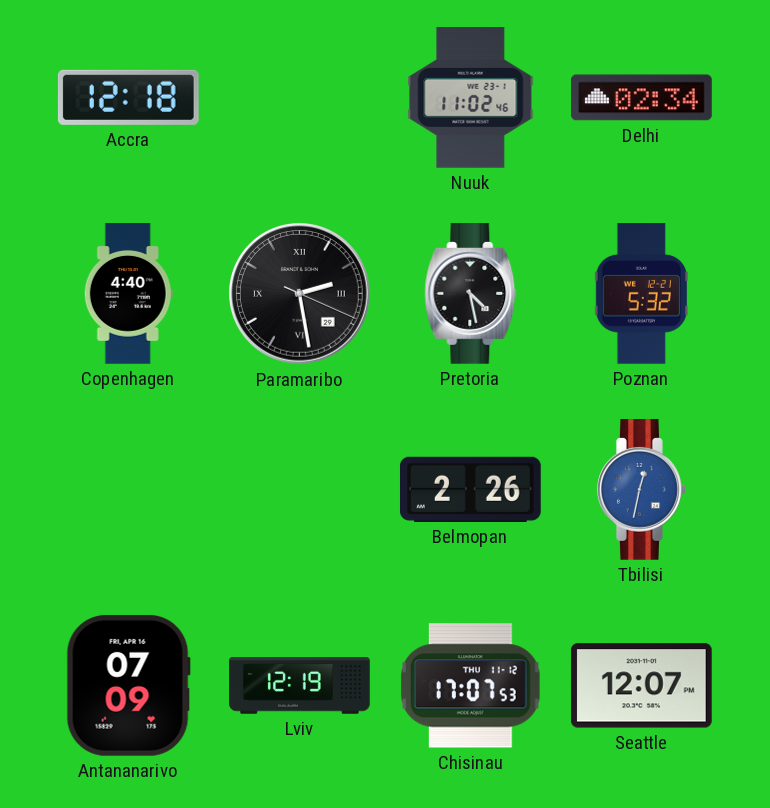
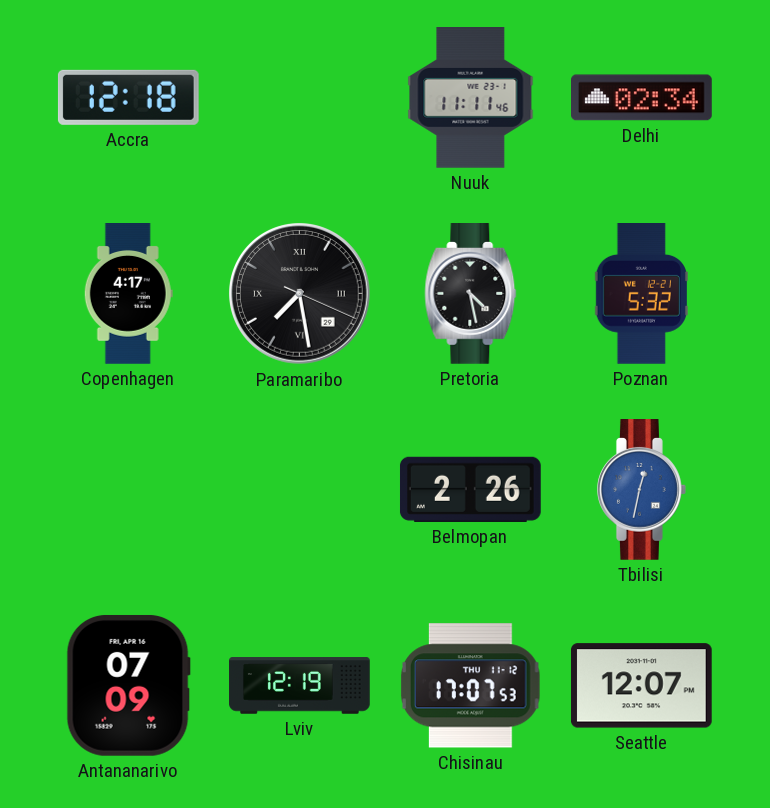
Nuuk: 11:02 -> 11:11 (471, 98)
Copenhagen: 4:40 -> 4:17 (128, 294)
Paramaribo: 2:28 -> 7:28 (300, 294)
